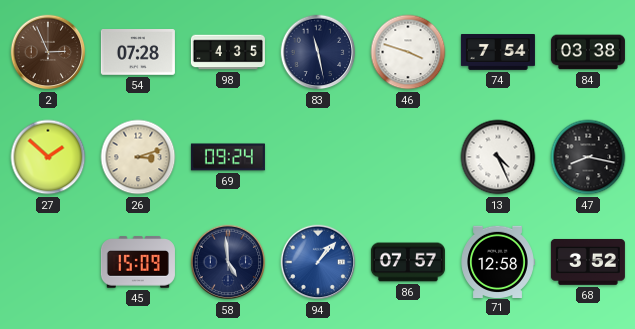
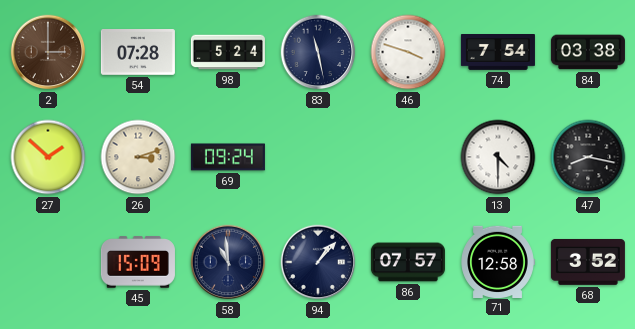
2: 2:56 -> 3:00 (48, 52)
98: 4:35 -> 5:24 (228, 52)
13: 4:26 -> 4:30 (498, 157)
58: 4:59 -> 10:59 (228, 262)
94 dial: blue -> navy (318, 262)
